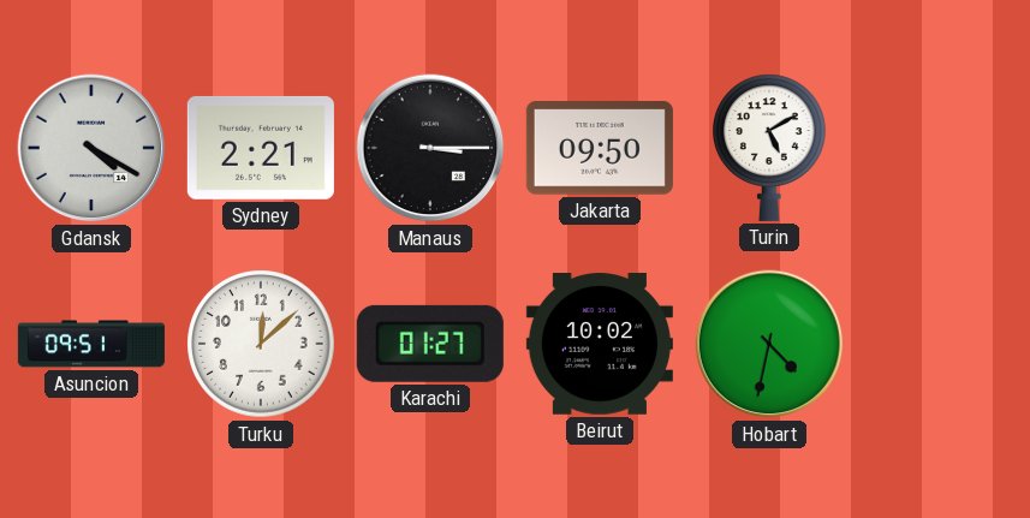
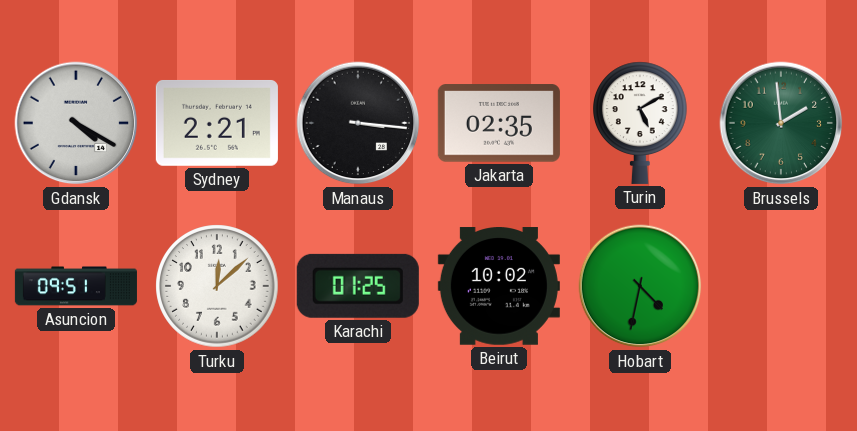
Manaus: 3:15 -> 3:16 (358, 123)
Jakarta: 09:50 -> 02:35 (499, 123)
Brussels: none -> 1:59 (781, 123)
Karachi: 01:27 -> 01:25 (358, 286)
